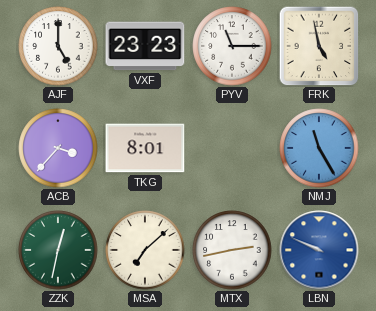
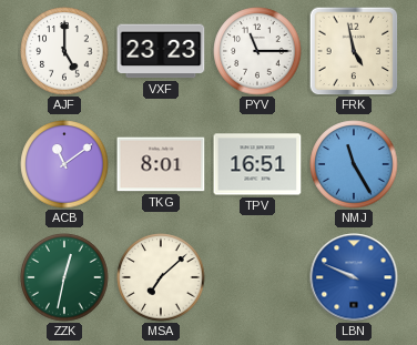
ACB: 3:37 -> 11:09 (64, 164)
TPV: none -> 16:51 (257, 164)
MTX: 2:43 -> none (232, 250)
